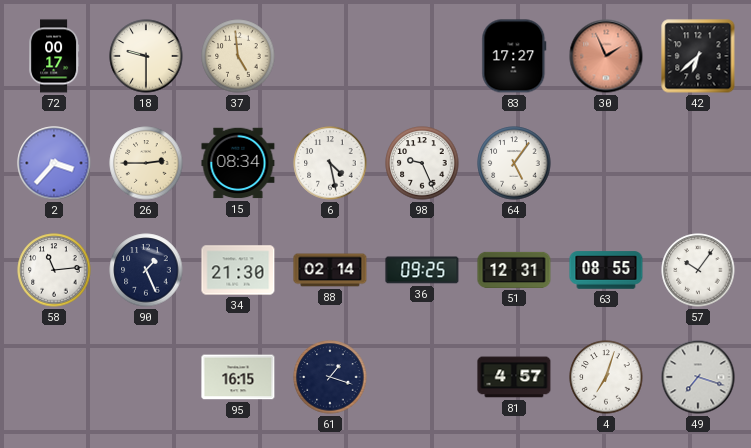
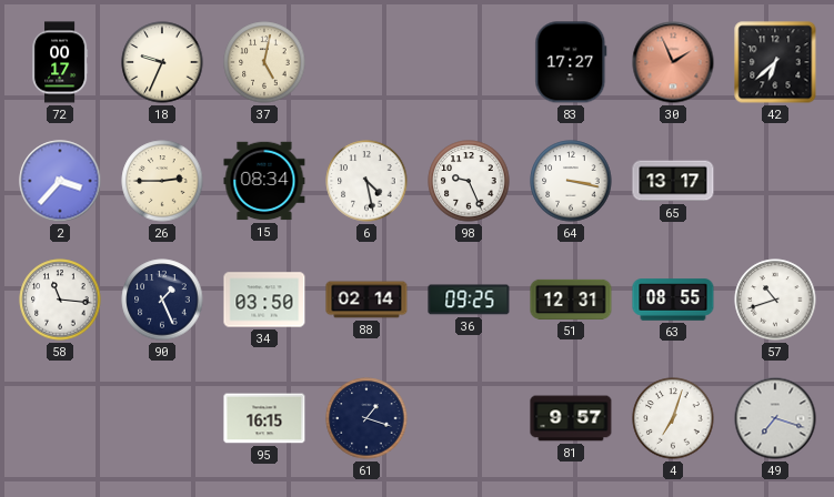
18: 9:30 -> 9:34 (162, 62)
37: 4:59 -> 5:02 (264, 62)
64: 5:06 -> 3:17 (571, 181)
65: none -> 13:17 (673, 181)
58: 11:14 -> 11:16 (60, 300)
34: 21:30 -> 03:50 (264, 300)
57: 10:06 -> 10:42 (775, 300)
81: 4:57 -> 9:57 (571, 418)
